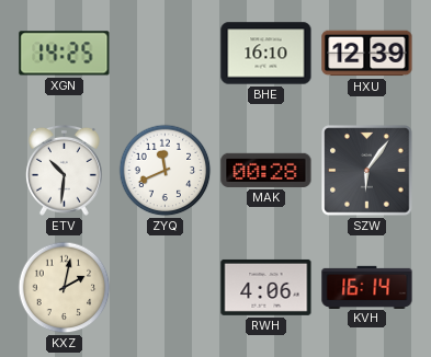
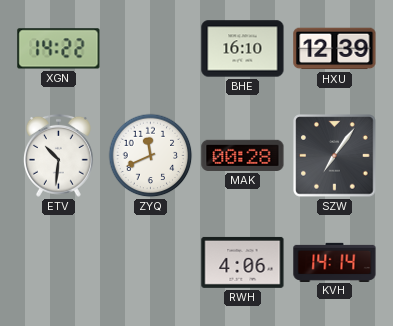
XGN: 14:25 -> 14:22 (59, 49)
SZW: 6:06 -> 7:06 (335, 156)
KXZ: 2:02 -> none (65, 288)
KVH: 16:14 -> 14:14 (335, 262)
